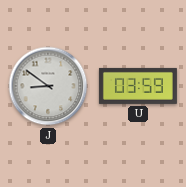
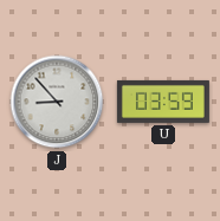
J: 8:51 -> 8:53 (57, 102)
